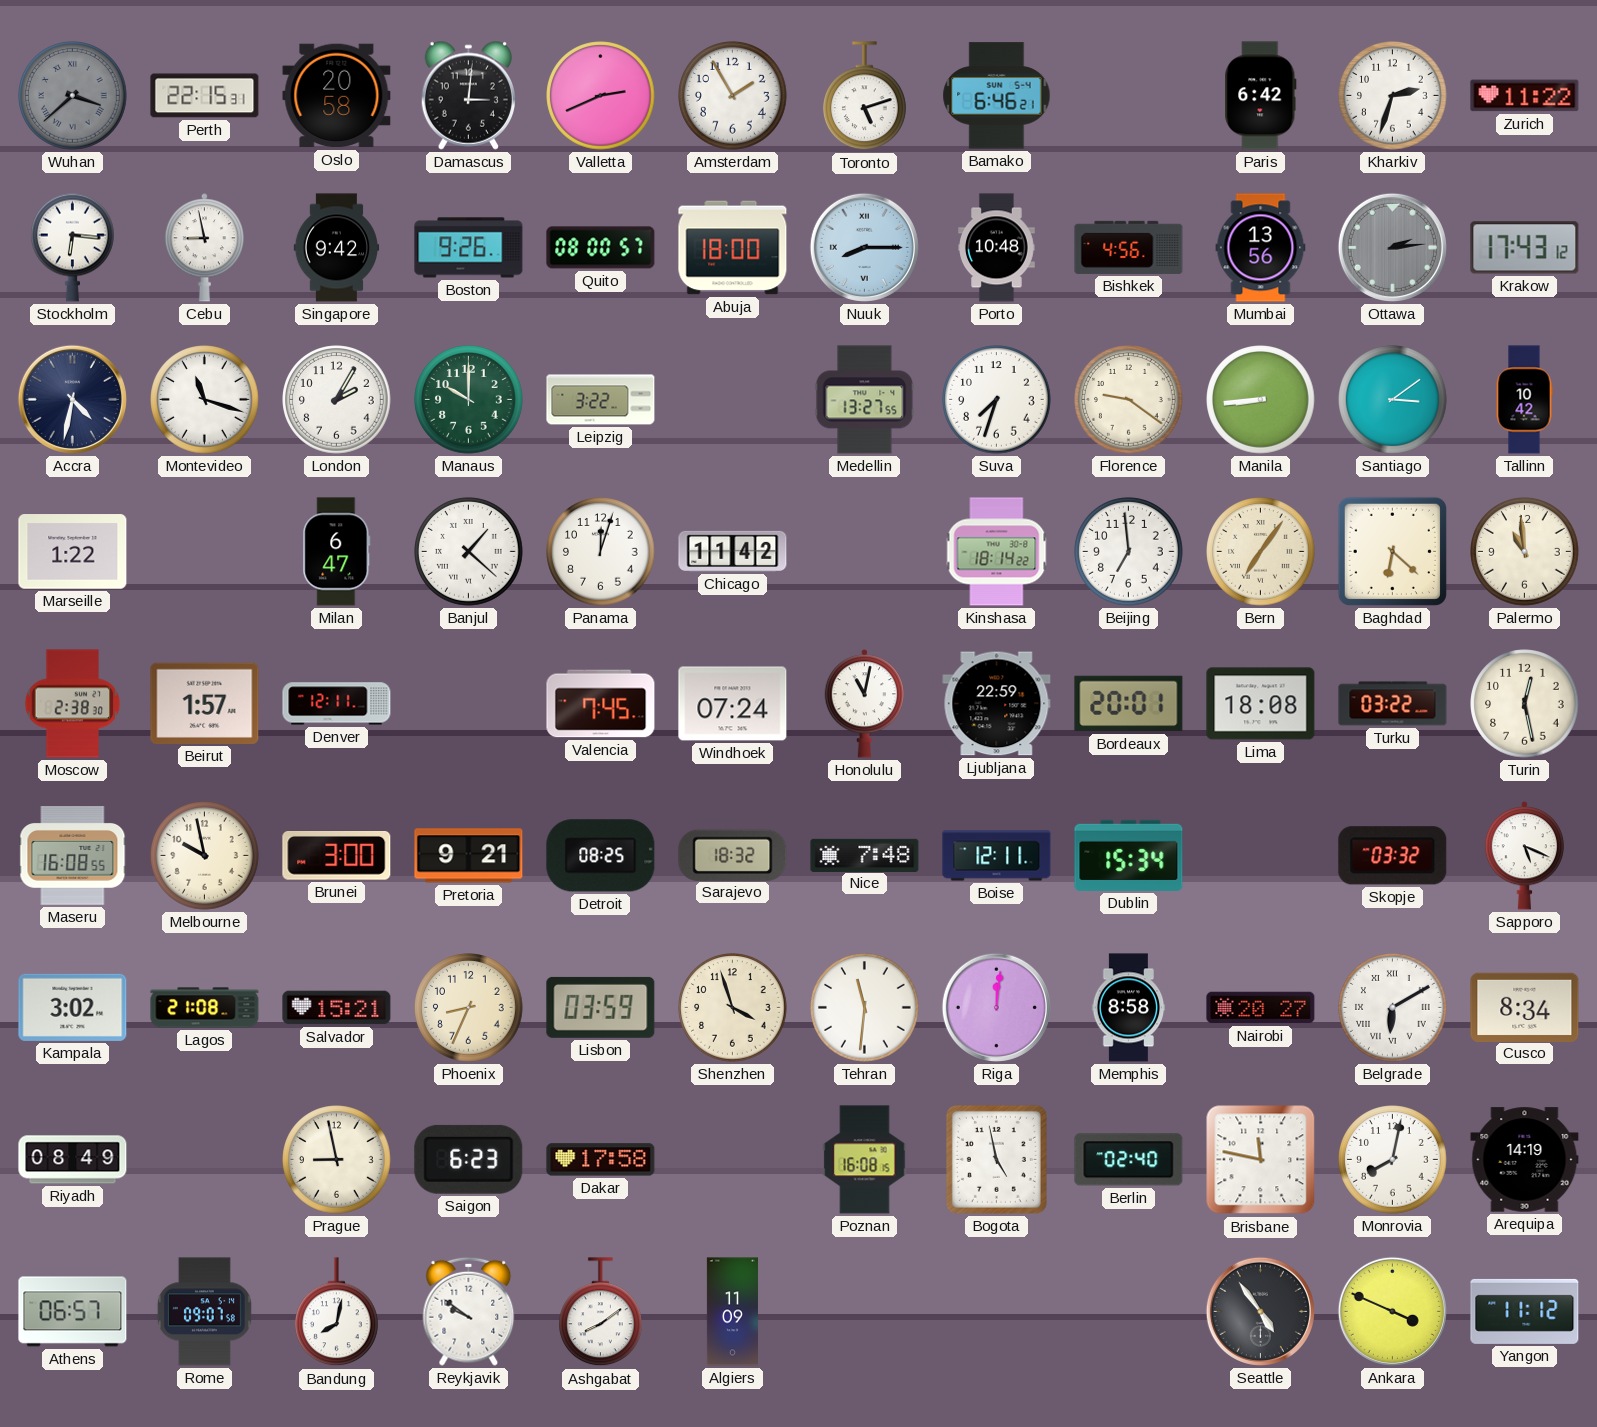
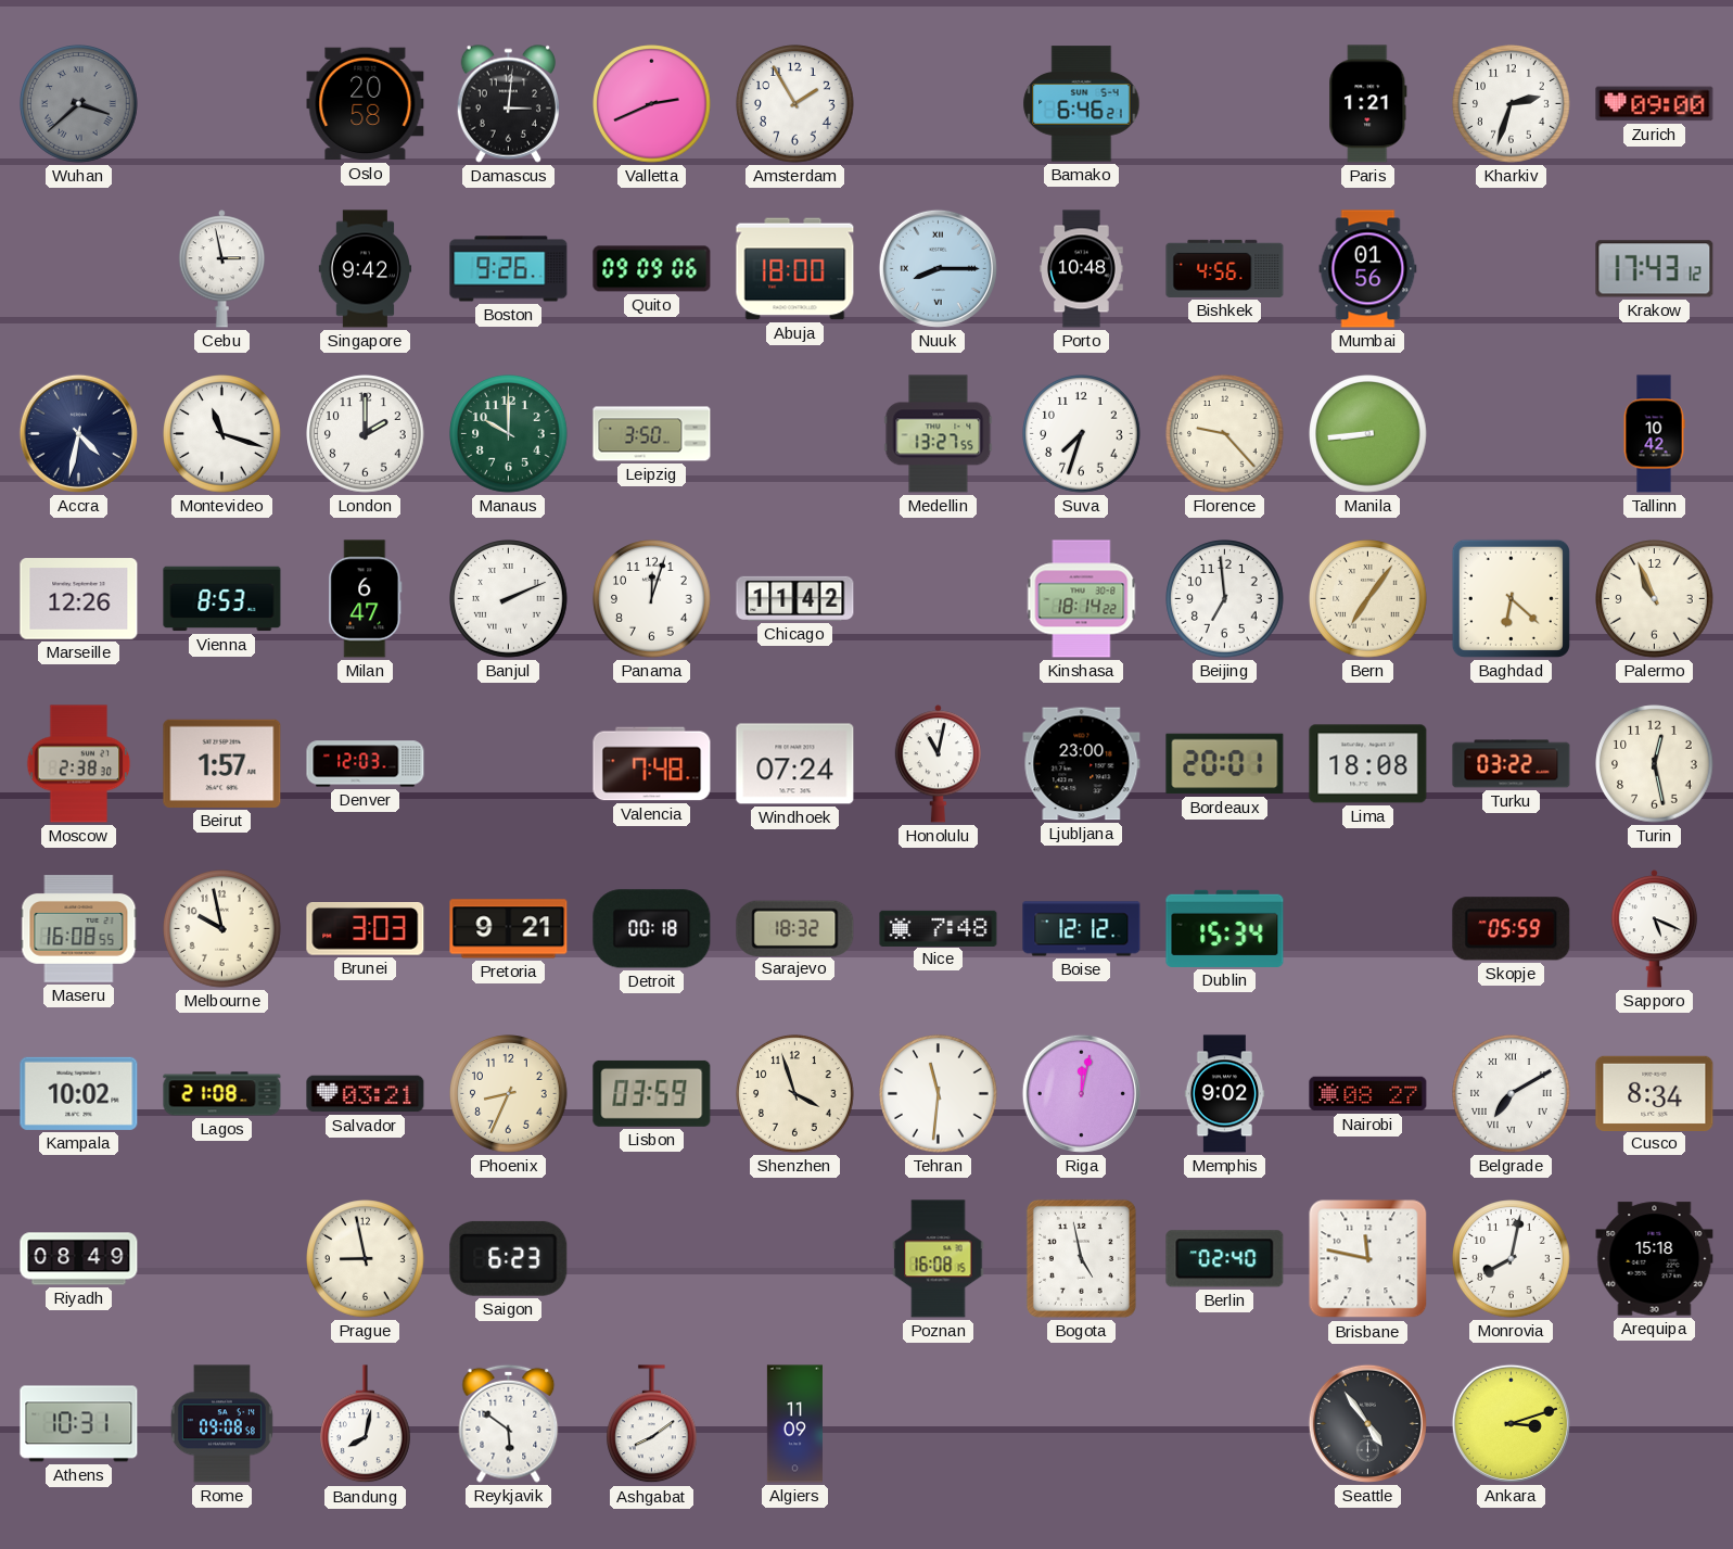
Perth: 22:15 -> none (205, 96)
Toronto: 5:12 -> none (865, 96)
Paris: 6:42 -> 1:21 (1368, 104)
Zurich: 11:22 -> 09:00 (1655, 104)
Stockholm: 6:16 -> none (73, 247)
Cebu: 8:58 -> 2:58 (221, 269)
Quito: 08:00 -> 09:09 (652, 269)
Mumbai: 13:56 -> 01:56 (1368, 269)
Ottawa: 2:14 -> none (1392, 247)
London: 2:05 -> 2:00 (366, 434)
Leipzig: 3:22 -> 3:50 (652, 434)
Florence: 9:21 -> 9:23 (1225, 434)
Santiago: 3:09 -> none (1393, 400)
Marseille: 1:22 -> 12:26 (79, 599)
Vienna: none -> 8:53 (222, 599)
Banjul: 1:22 -> 2:11 (509, 599)
Palermo: 10:59 -> 10:56 (1655, 599)
Denver: 12:11 -> 12:03 (366, 764)
Valencia: 7:45 -> 7:48 (652, 764)
Ljubljana: 22:59 -> 23:00 (1082, 764)
Brunei: 3:00 -> 3:03 (366, 929)
Detroit: 08:25 -> 00:18 (652, 929)
Boise: 12:11 -> 12:12 (1082, 929)
Skopje: 03:32 -> 05:59 (1512, 929)
Kampala: 3:02 -> 10:02 (79, 1093)
Salvador: 15:21 -> 03:21 (366, 1094)
Riga: 12:01 -> 12:02 (1081, 1093)
Memphis: 8:58 -> 9:02 (1225, 1094)
Nairobi: 20:27 -> 08:27 (1368, 1094)
Belgrade: 6:10 -> 7:10 (1512, 1094)
Dakar: 17:58 -> none (601, 1160)
Arequipa: 14:19 -> 15:18 (1655, 1259)
Athens: 06:57 -> 10:31 (79, 1424)
Rome: 09:07 -> 09:08 (221, 1424)
Reykjavik: 9:51 -> 5:51 (509, 1423)
Ankara: 3:49 -> 3:12 (1511, 1423)
Yangon: 11:12 -> none (1525, 1311)
